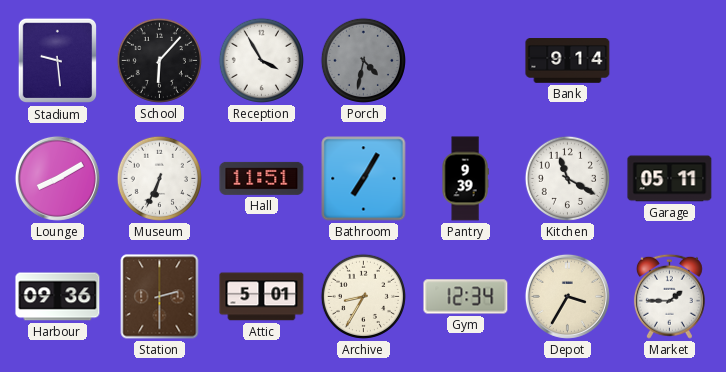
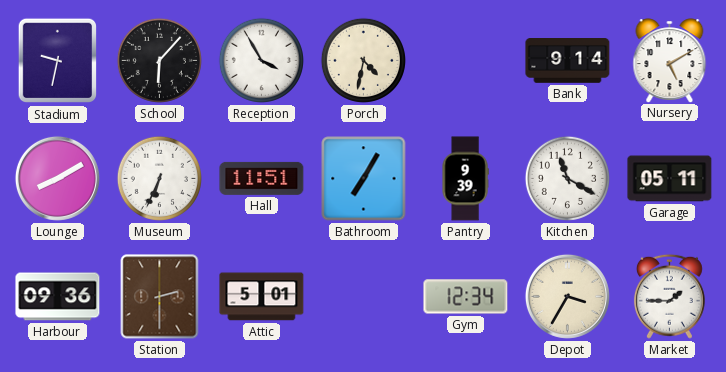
Stadium: 9:29 -> 9:32 (57, 61)
Porch dial: grey -> cream (363, 60)
Nursery: none -> 5:10 (670, 60)
Archive: 8:35 -> none (363, 296)
